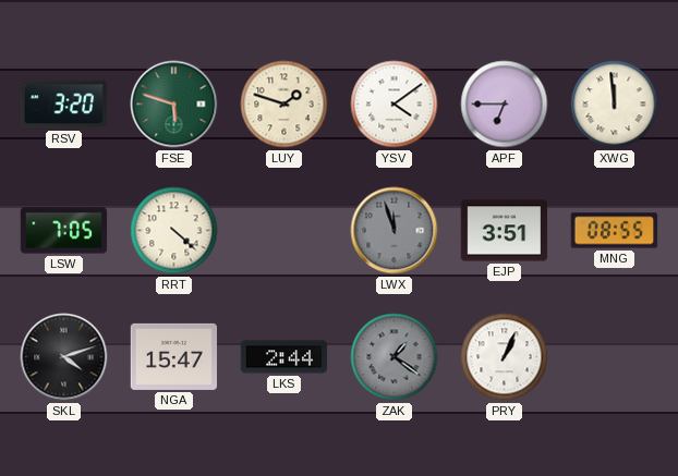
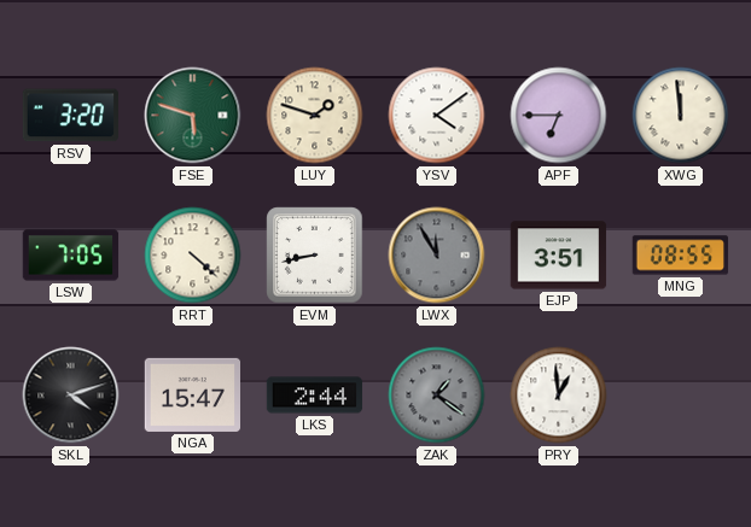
EVM: none -> 8:43 (315, 256)
LWX: 11:57 -> 11:55 (437, 256)
PRY: 1:04 -> 12:59 (559, 396)
